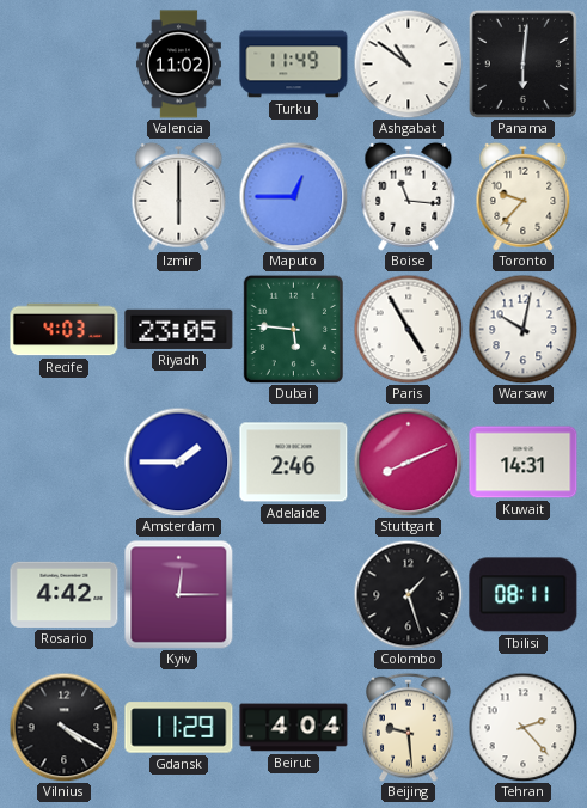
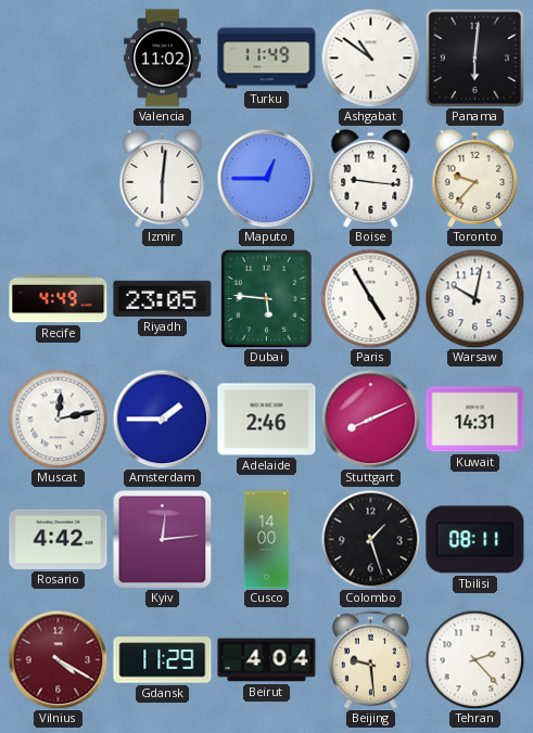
Izmir: 6:00 -> 6:01 (163, 178)
Boise: 11:16 -> 9:16 (371, 178)
Recife: 4:03 -> 4:49 (59, 299)
Muscat: none -> 12:13 (58, 419)
Kyiv: 12:15 -> 12:14 (162, 539)
Cusco: none -> 14:00 (267, 540)
Vilnius dial: black -> burgundy (58, 659)
